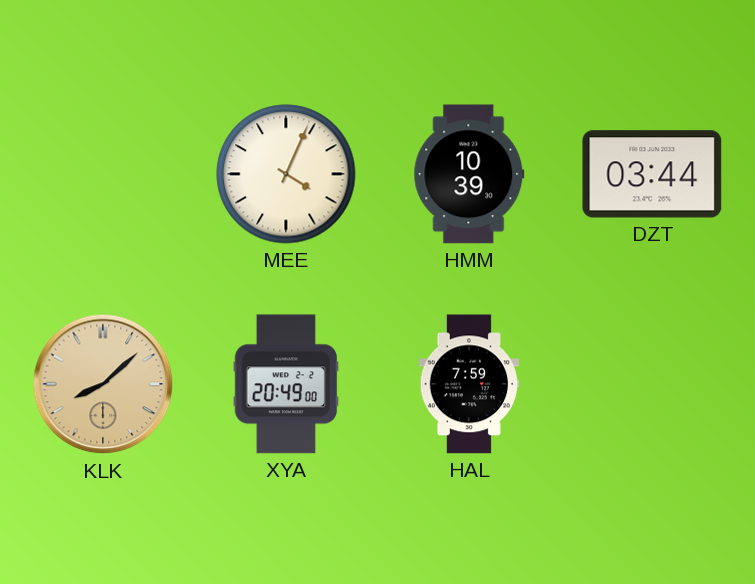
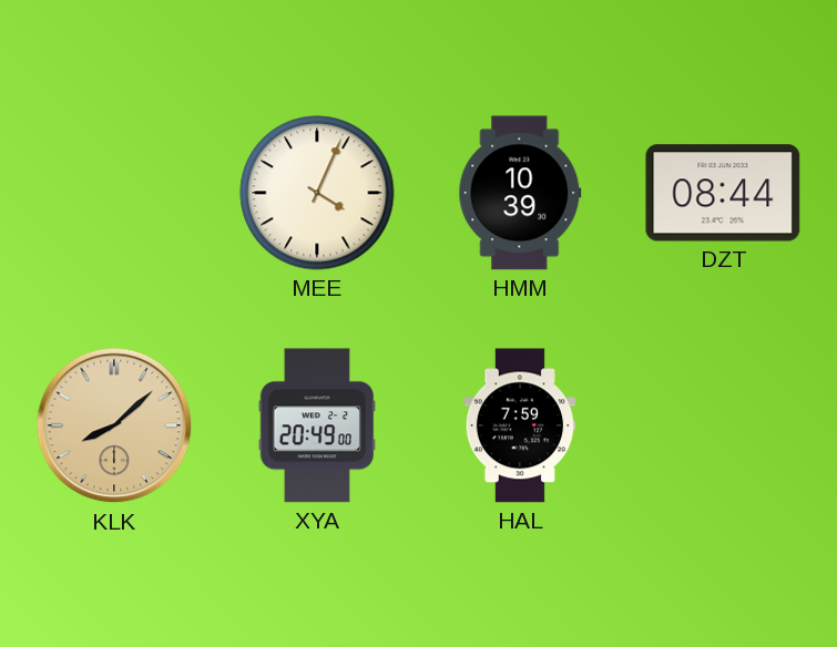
DZT: 03:44 -> 08:44 (723, 193)
